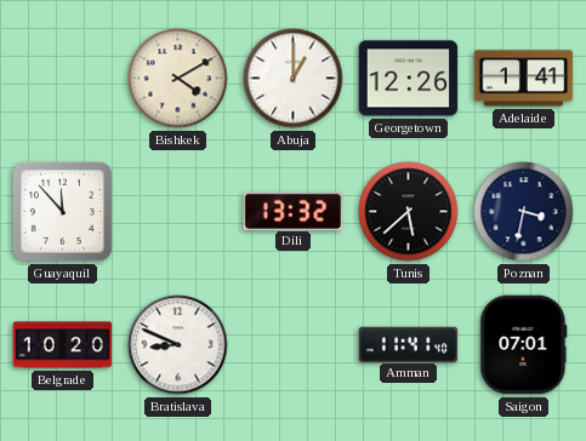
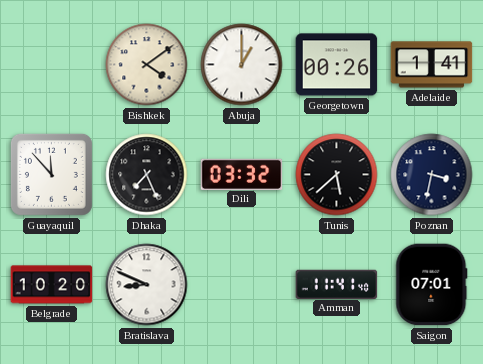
Bishkek: 4:10 -> 4:09 (147, 65)
Georgetown: 12:26 -> 00:26 (337, 65)
Dhaka: none -> 7:26 (147, 175)
Dili: 13:32 -> 03:32 (242, 174)
